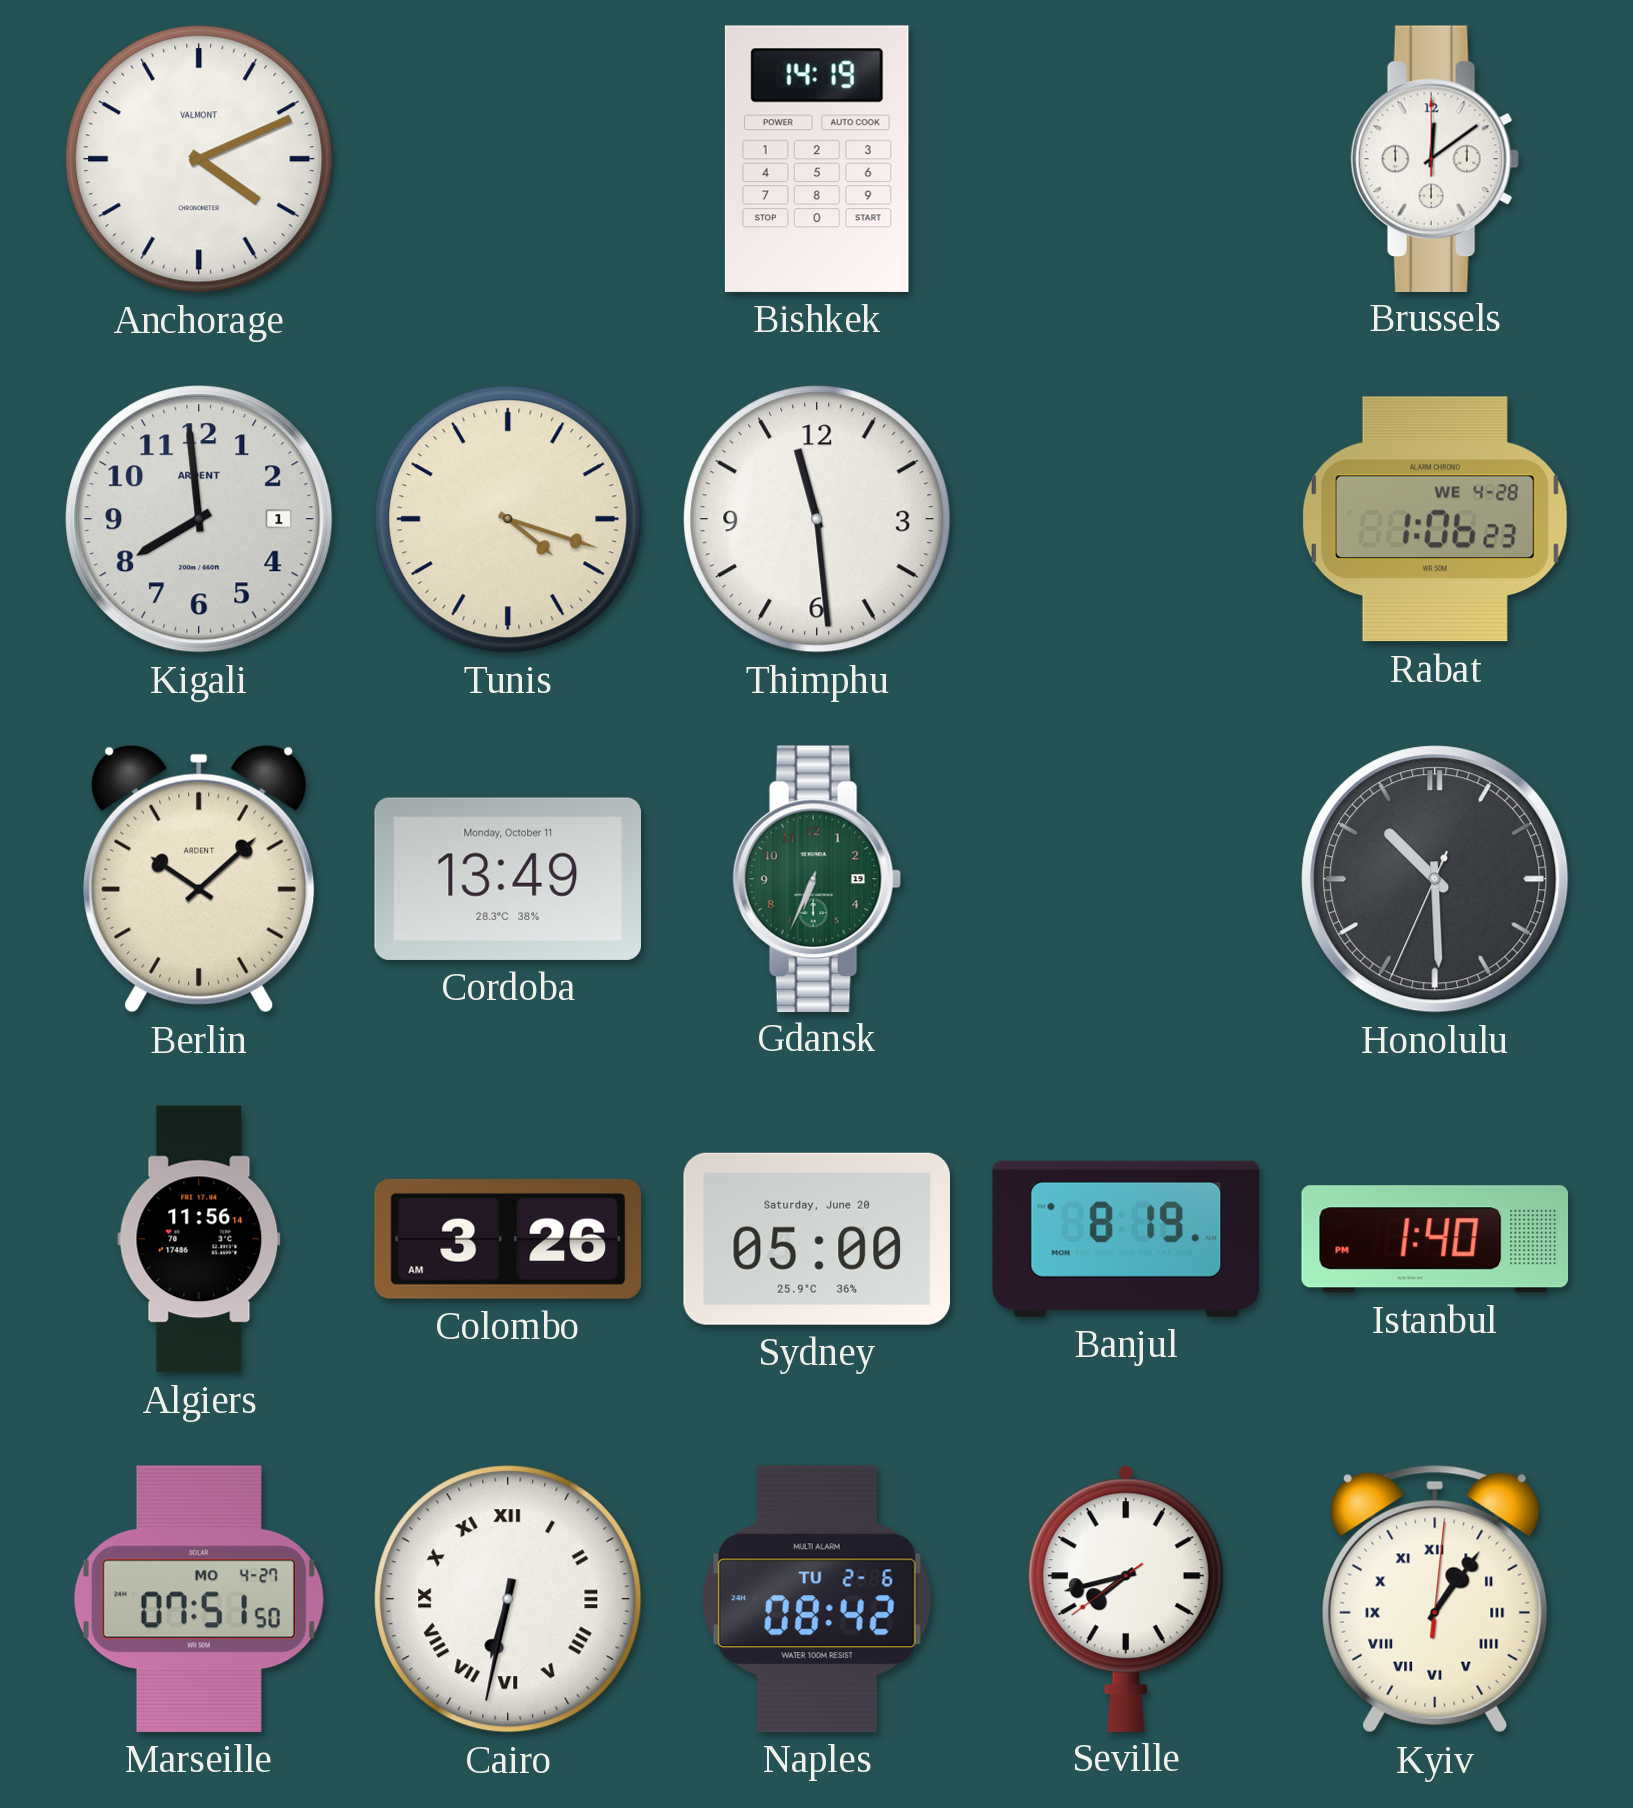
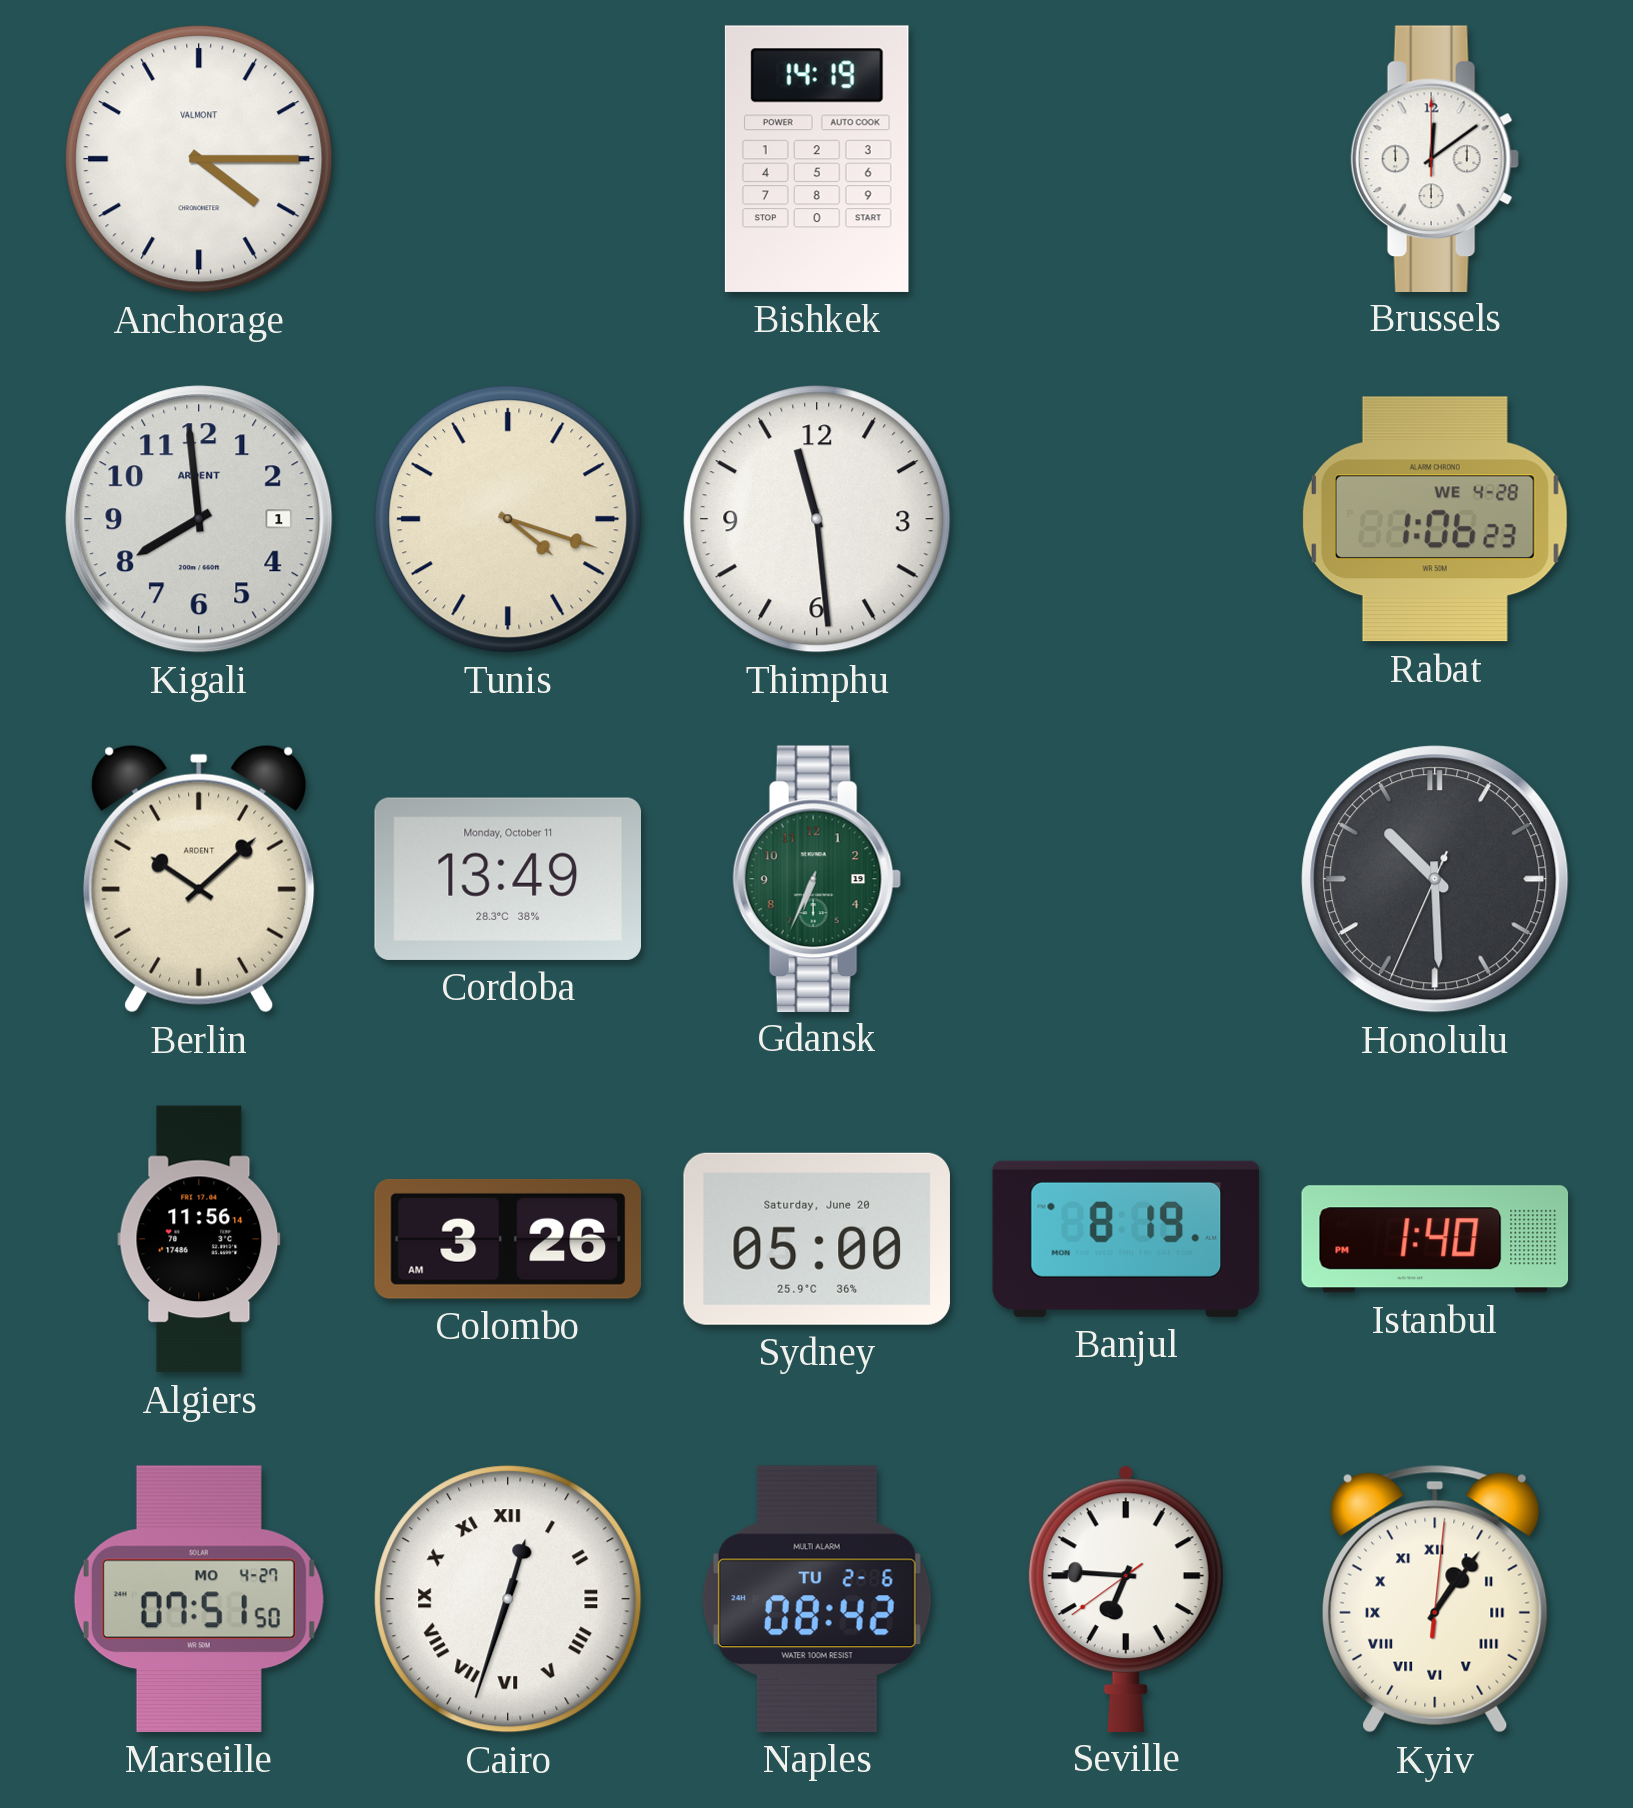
Anchorage: 4:11 -> 4:15 (199, 159)
Cairo: 6:32 -> 12:33 (508, 1599)
Seville: 7:42 -> 6:45 (1126, 1598)
